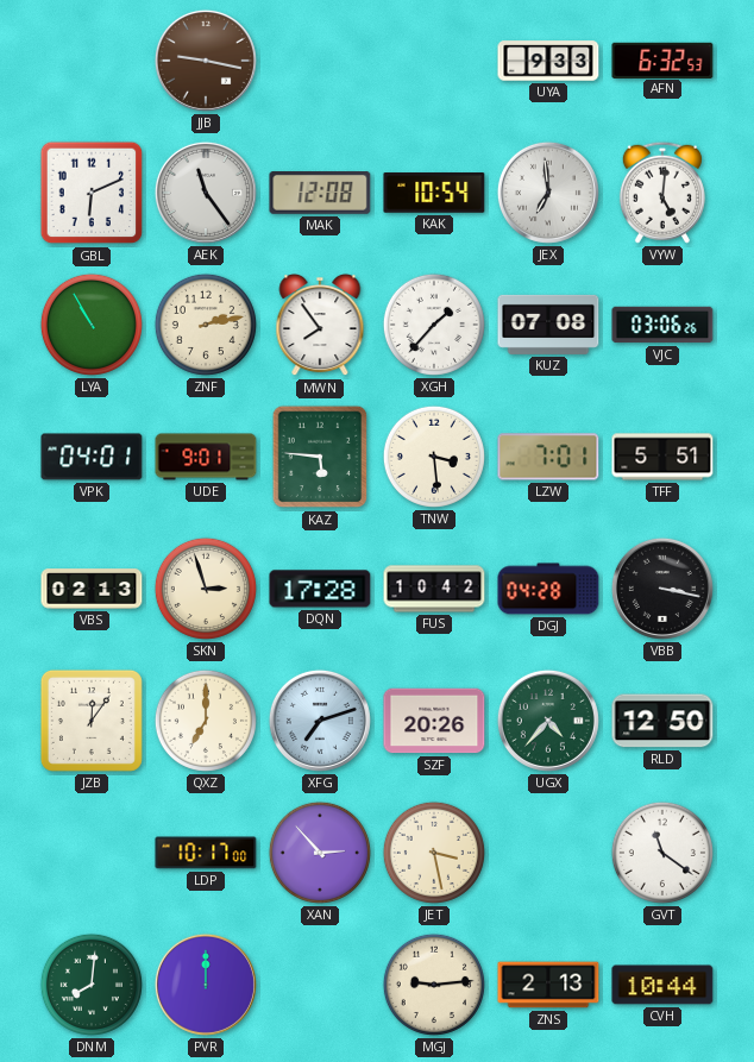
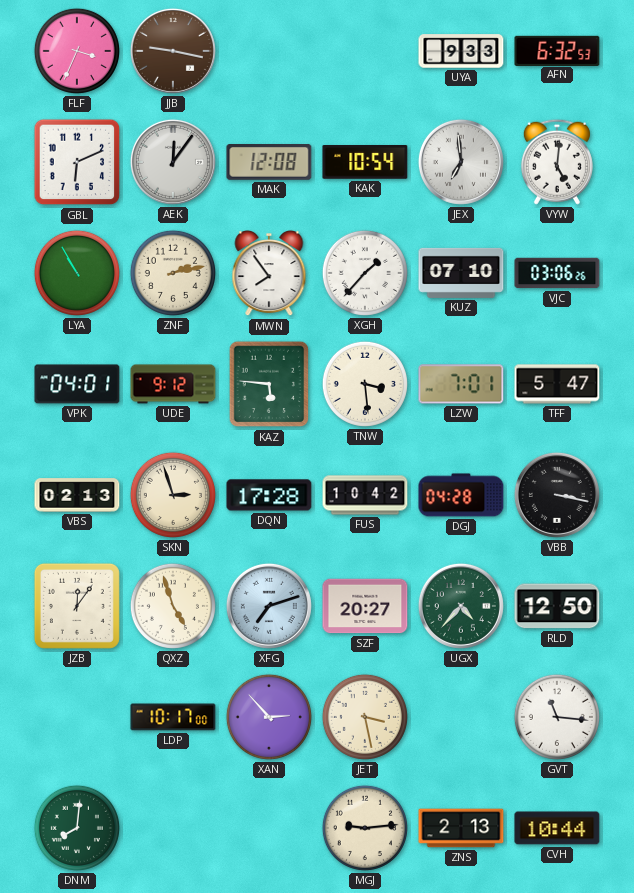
FLF: none -> 3:34 (77, 51)
AEK: 11:24 -> 12:06 (173, 162)
KUZ: 07:08 -> 07:10 (461, 273)
UDE: 9:01 -> 9:12 (173, 384)
TFF: 5:51 -> 5:47 (557, 384)
QXZ: 7:00 -> 4:57 (173, 606)
SZF: 20:26 -> 20:27 (365, 606)
GVT: 11:21 -> 11:16 (557, 717)
PVR: 12:00 -> none (206, 985)
